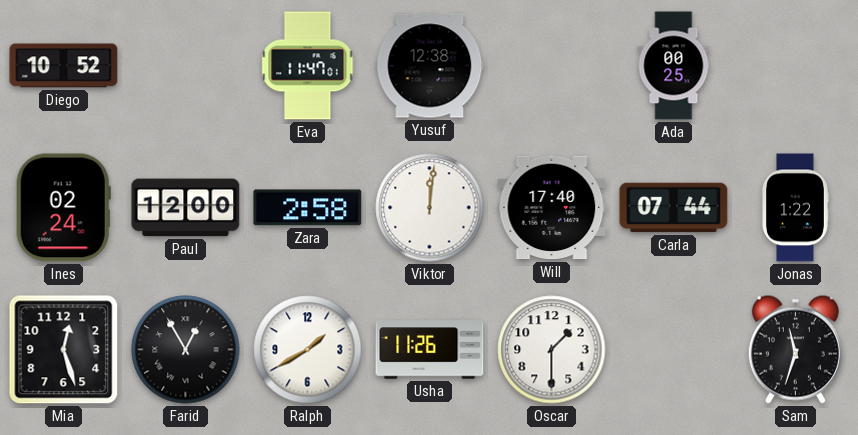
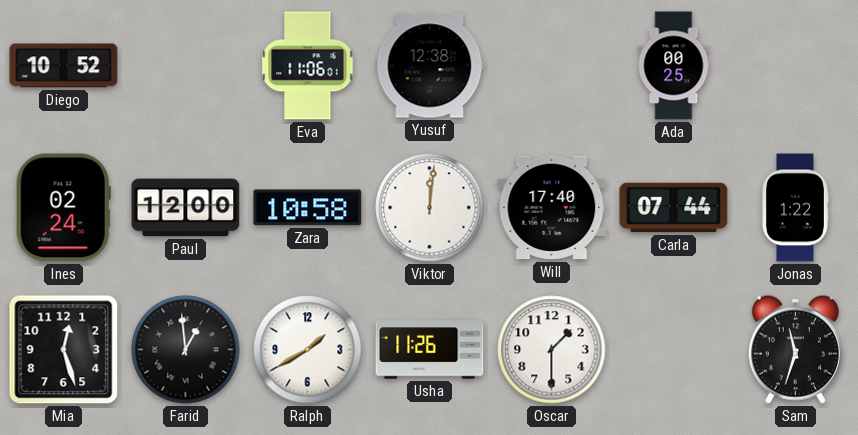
Eva: 11:47 -> 11:06 (308, 66)
Zara: 2:58 -> 10:58 (308, 208)
Farid: 12:55 -> 12:59 (186, 350)
